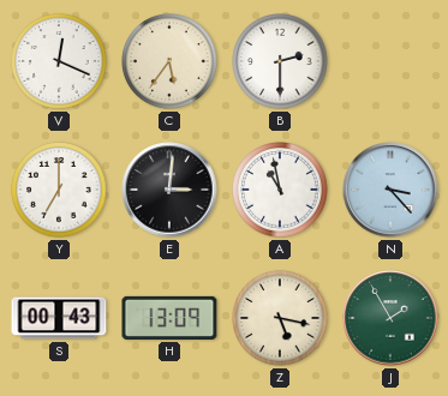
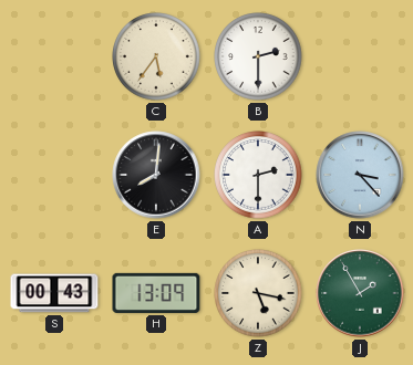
V: 12:19 -> none (59, 61)
Y: 7:00 -> none (59, 190)
E: 3:01 -> 8:01 (156, 175)
A: 10:58 -> 2:30 (258, 175)
